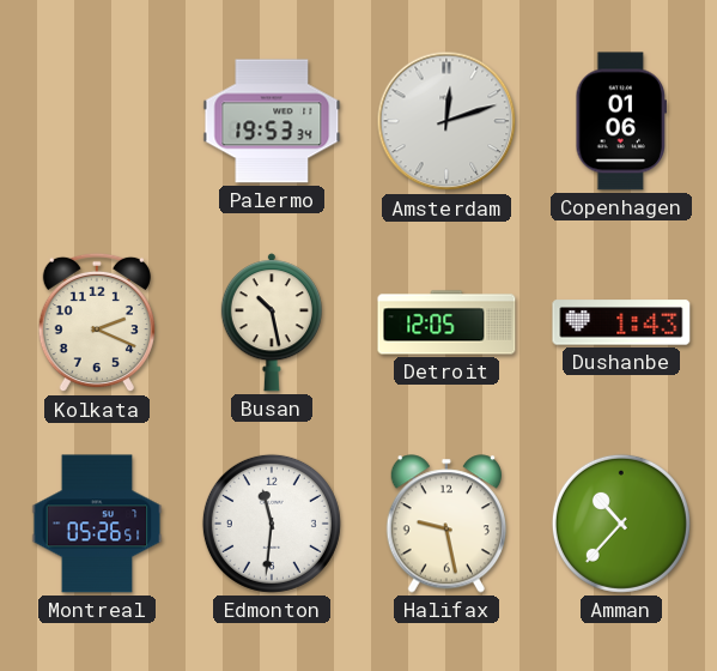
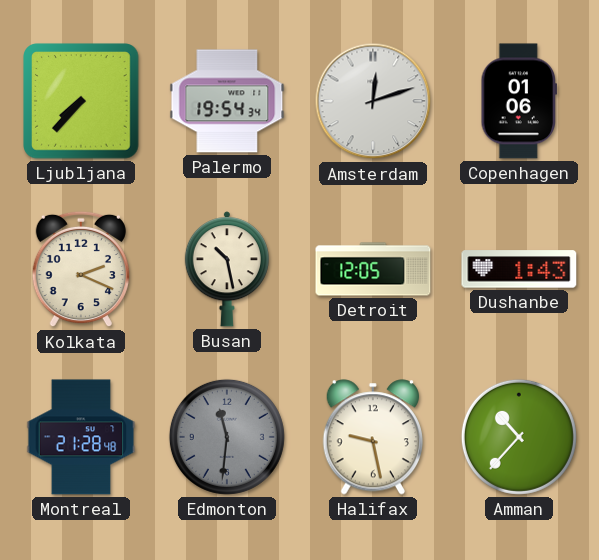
Ljubljana: none -> 7:37 (81, 101)
Palermo: 19:53 -> 19:54 (227, 101)
Montreal: 05:26 -> 21:28 (81, 437)
Edmonton dial: white -> grey (227, 437)
